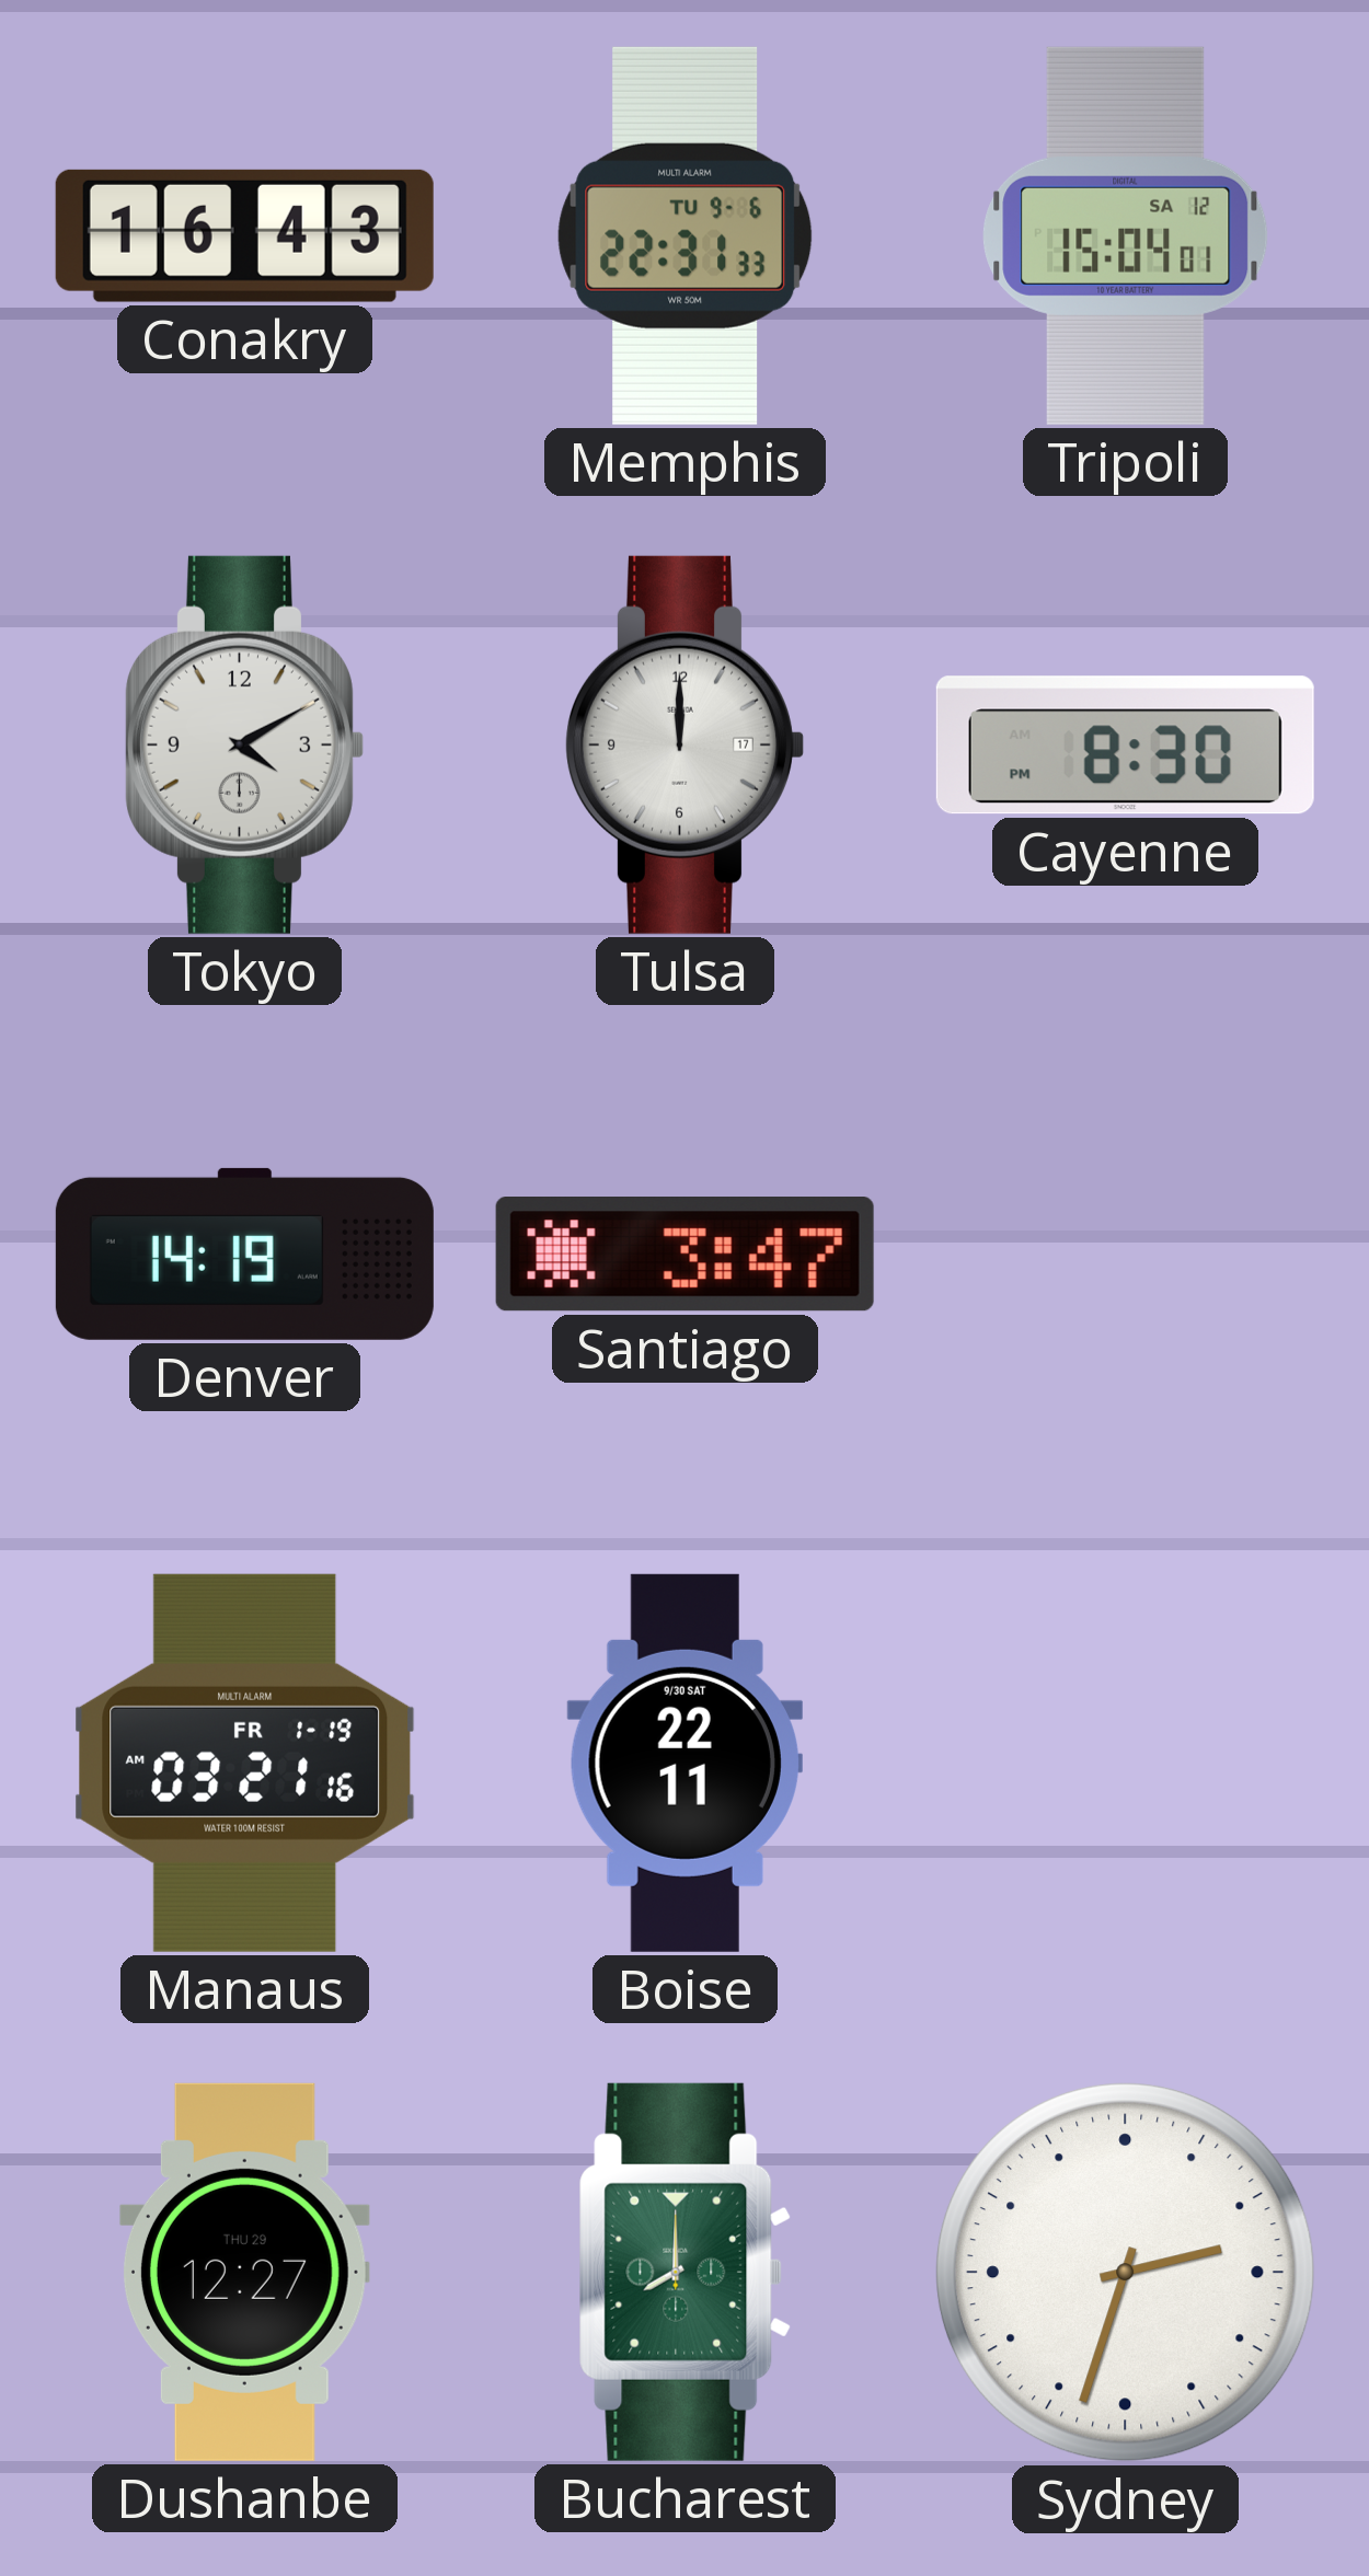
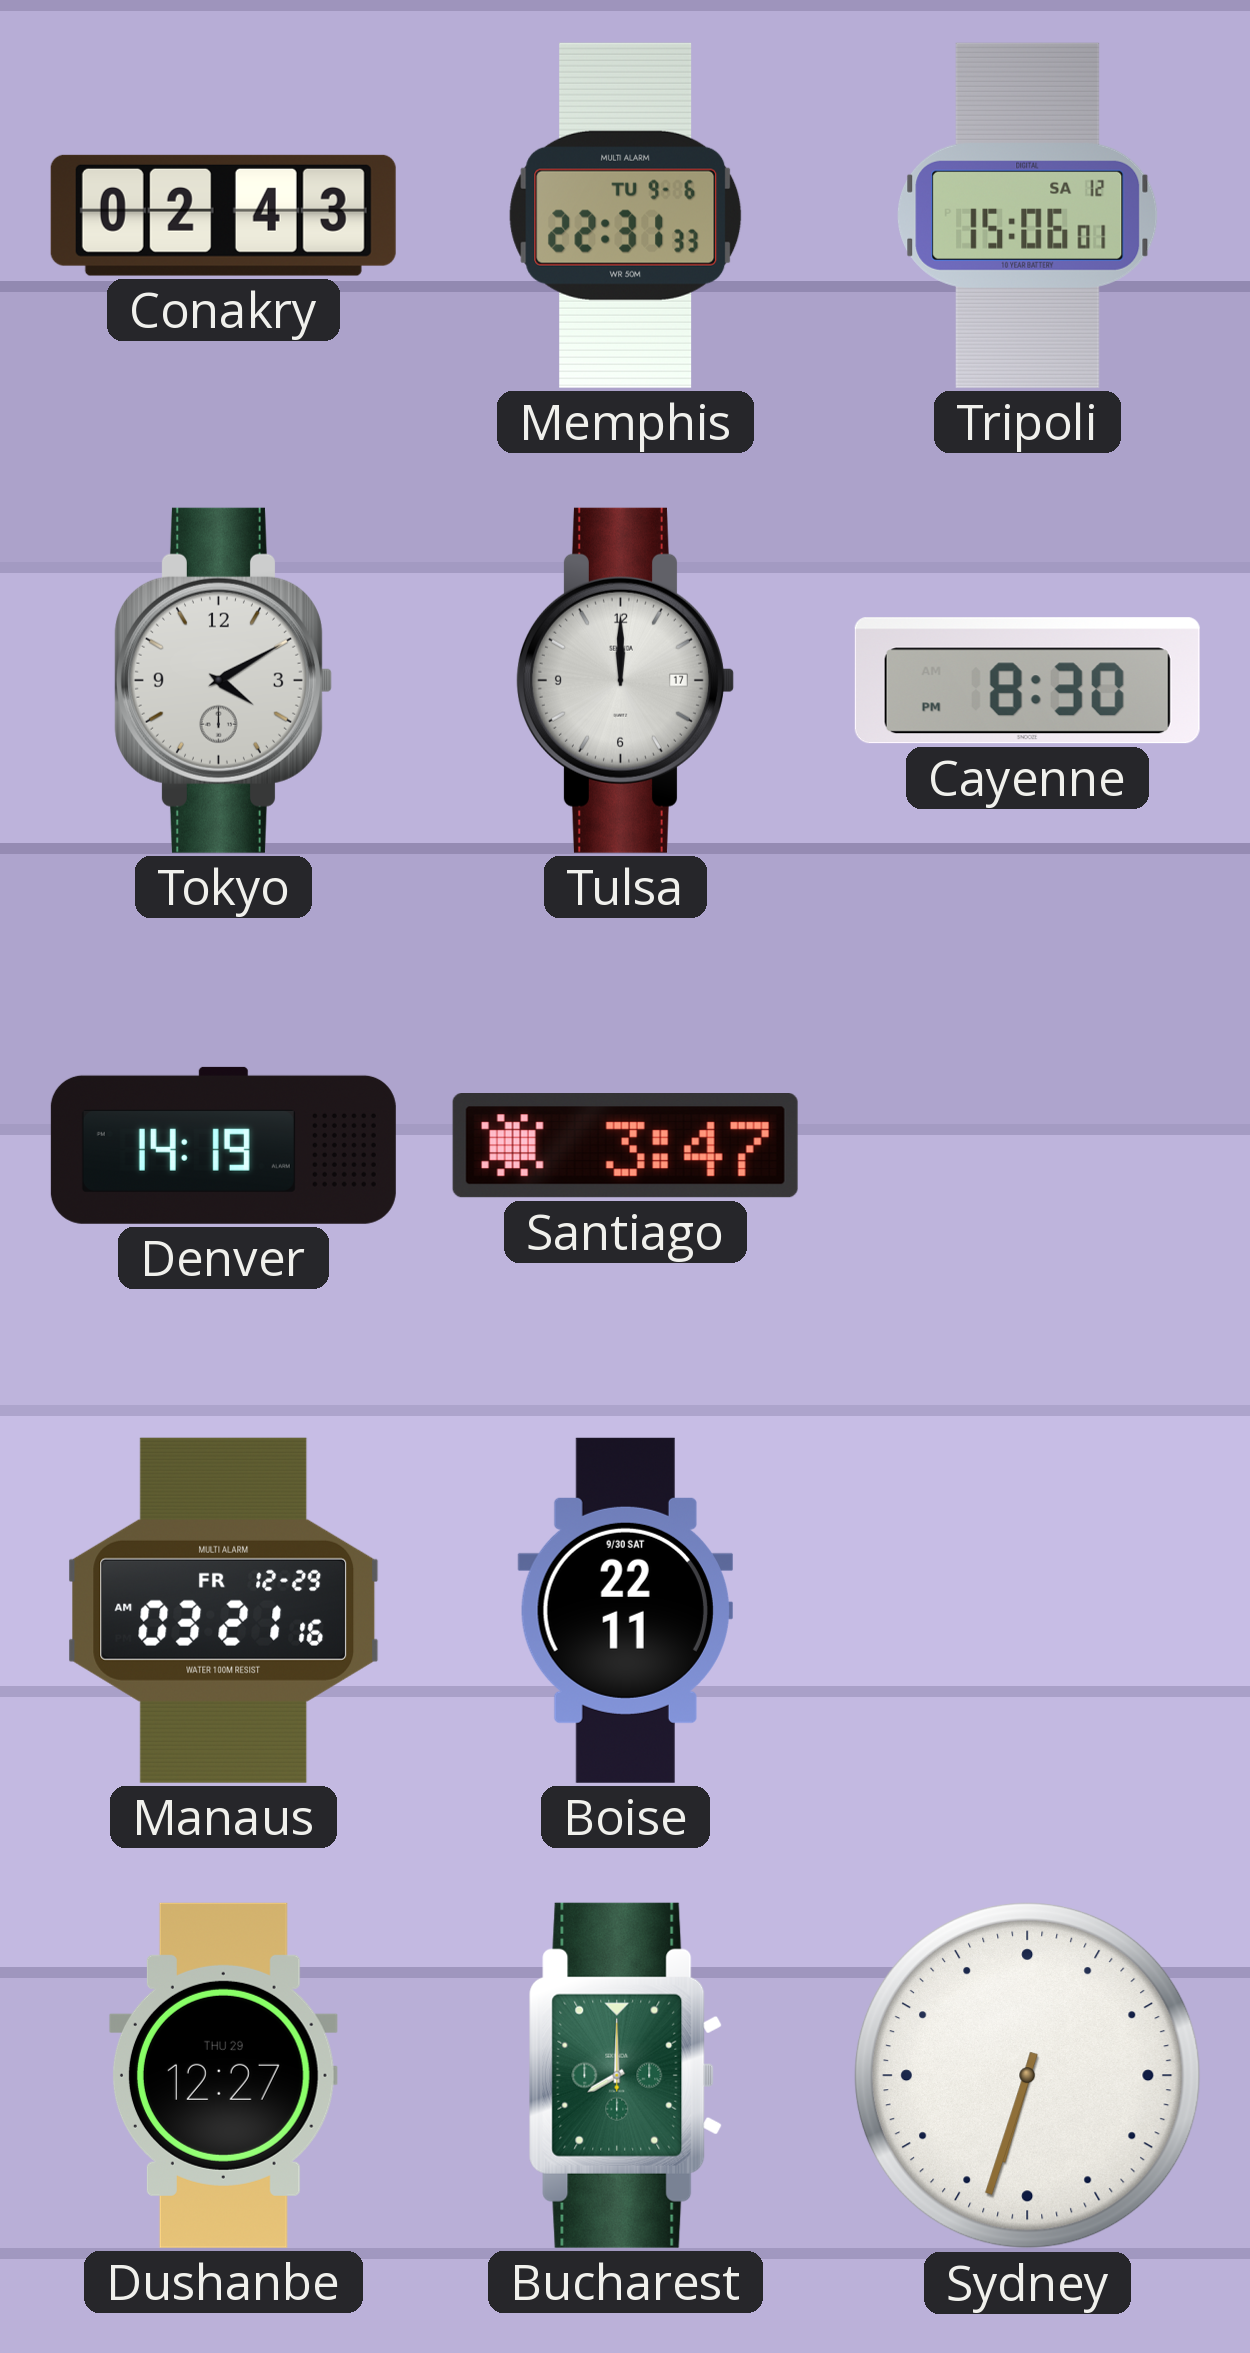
Conakry: 16:43 -> 02:43 (223, 215)
Tripoli: 15:04 -> 15:06 (1028, 215)
Manaus date: FR 1-19 -> FR 12-29 (224, 1610)
Sydney: 2:33 -> 6:33 (1027, 2075)
